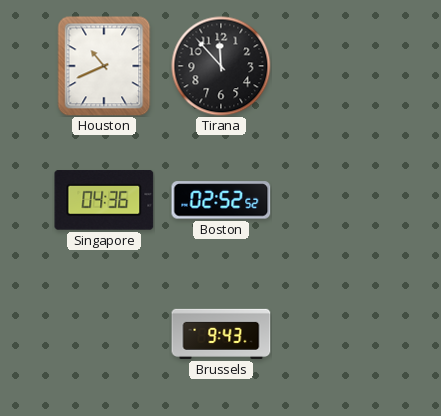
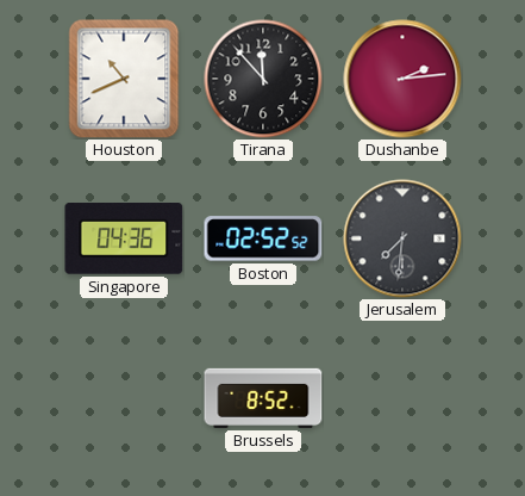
Dushanbe: none -> 2:14 (402, 79)
Jerusalem: none -> 7:31 (402, 238)
Brussels: 9:43 -> 8:52 (263, 398)
